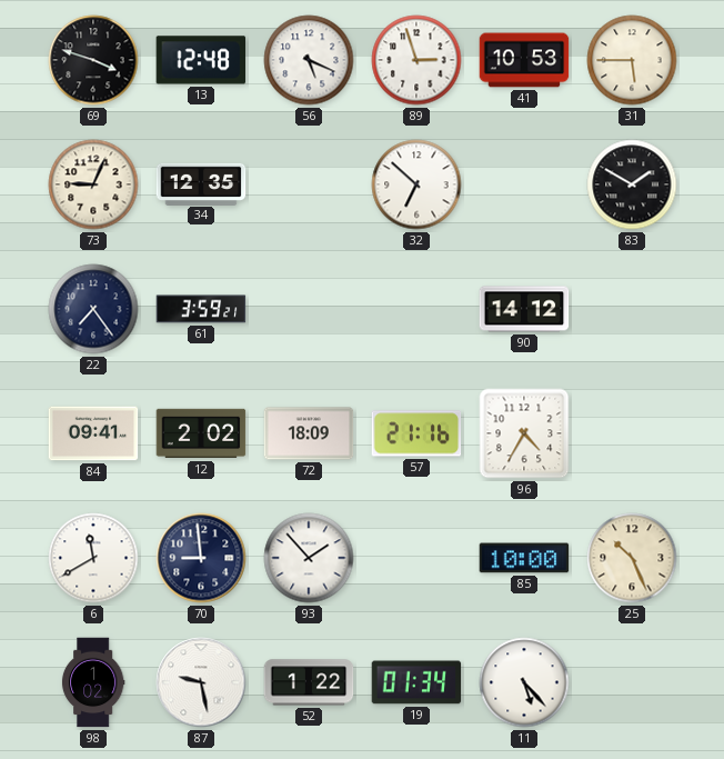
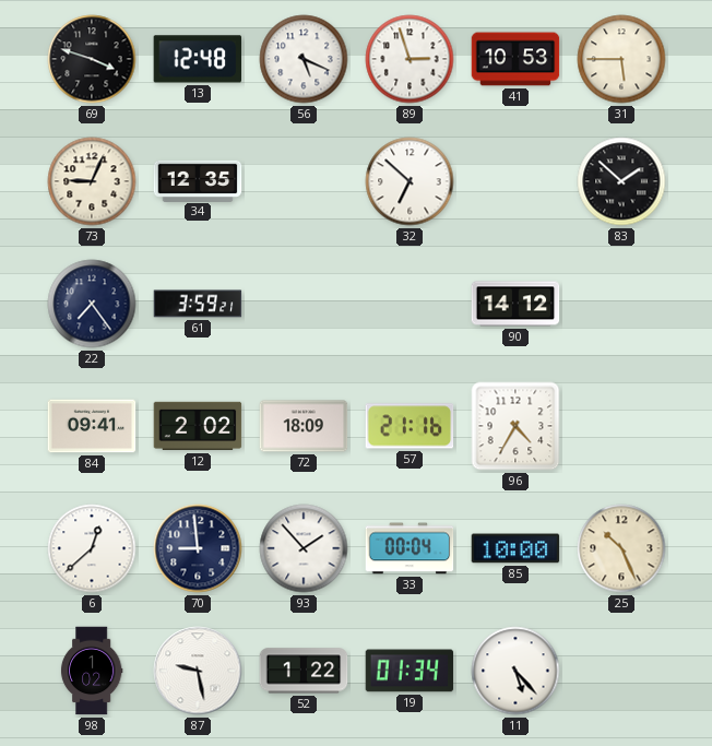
83: 1:50 -> 1:52 (621, 181)
6: 11:40 -> 12:38 (92, 548)
33: none -> 00:04 (410, 548)
